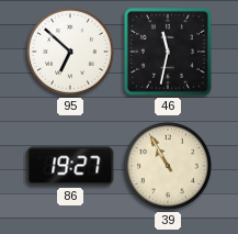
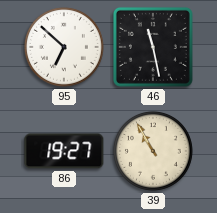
46: 11:32 -> 11:28 (153, 47)
